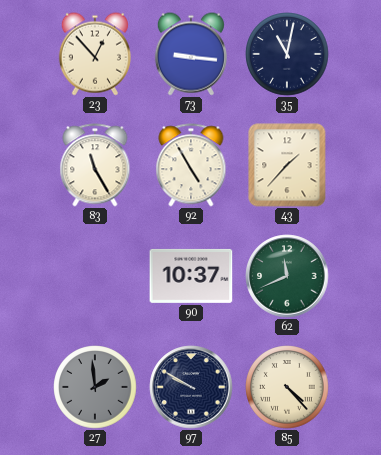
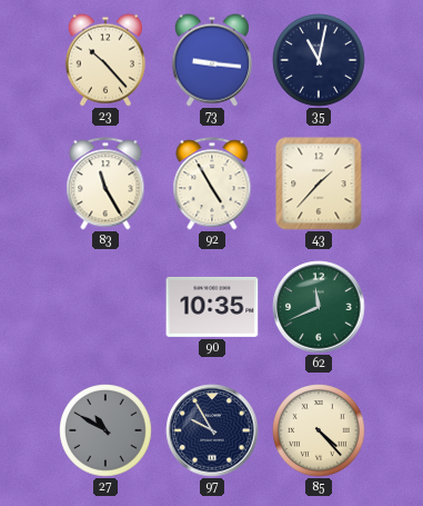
23: 12:53 -> 10:23 (105, 60)
90: 10:37 -> 10:35 (212, 307)
27: 1:59 -> 10:50 (105, 430)
97: 9:50 -> 9:55 (212, 430)
